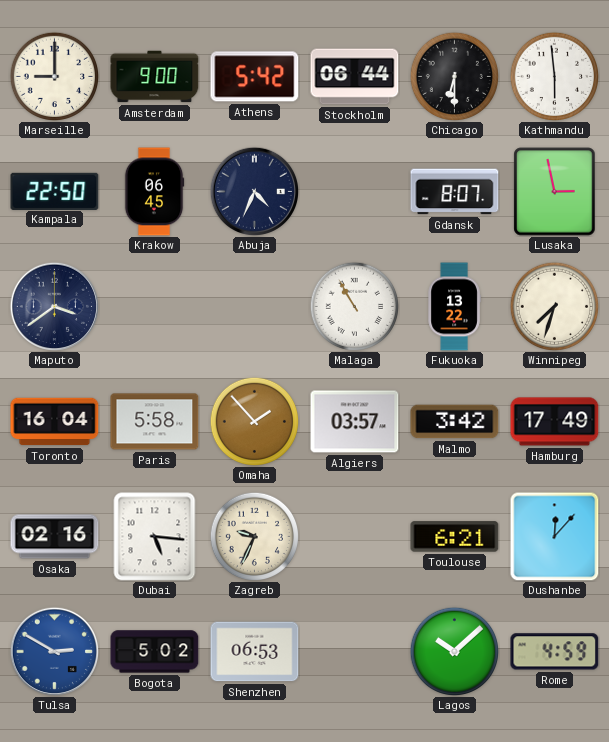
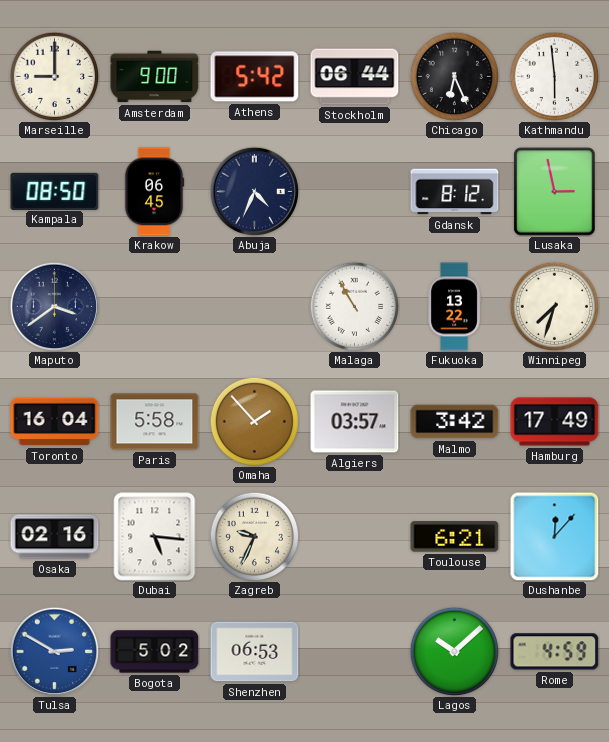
Chicago: 6:30 -> 6:26 (454, 76)
Kampala: 22:50 -> 08:50 (55, 191)
Gdansk: 8:07 -> 8:12 (455, 192)
